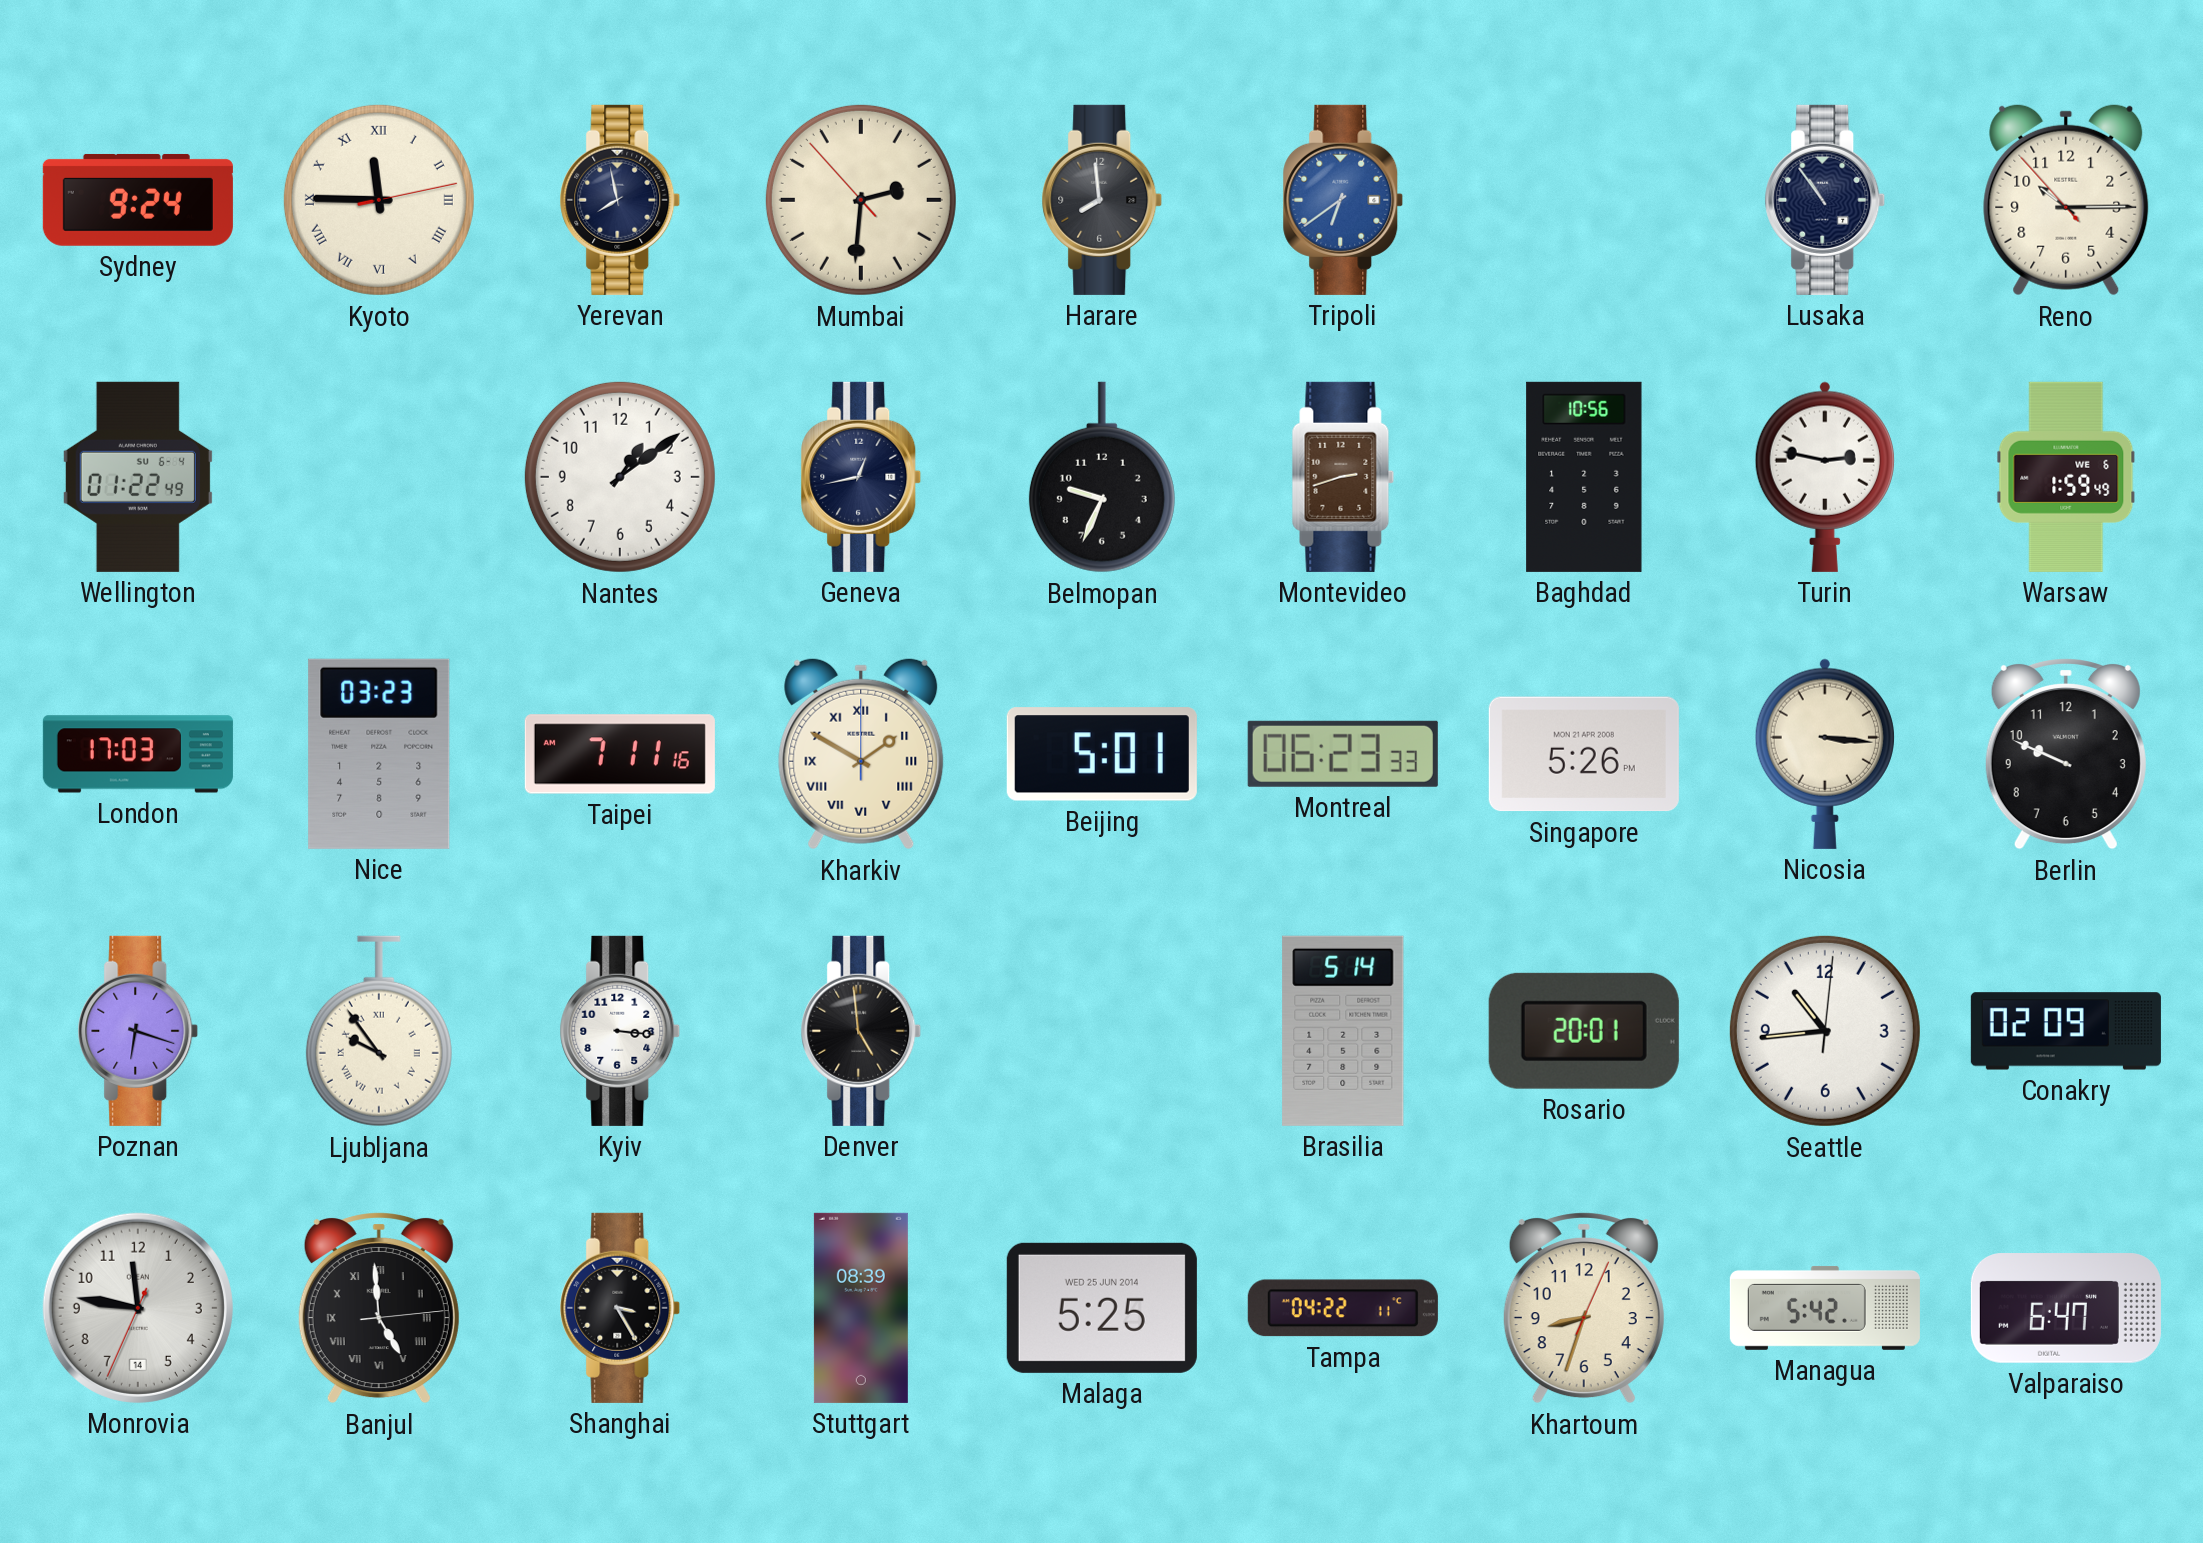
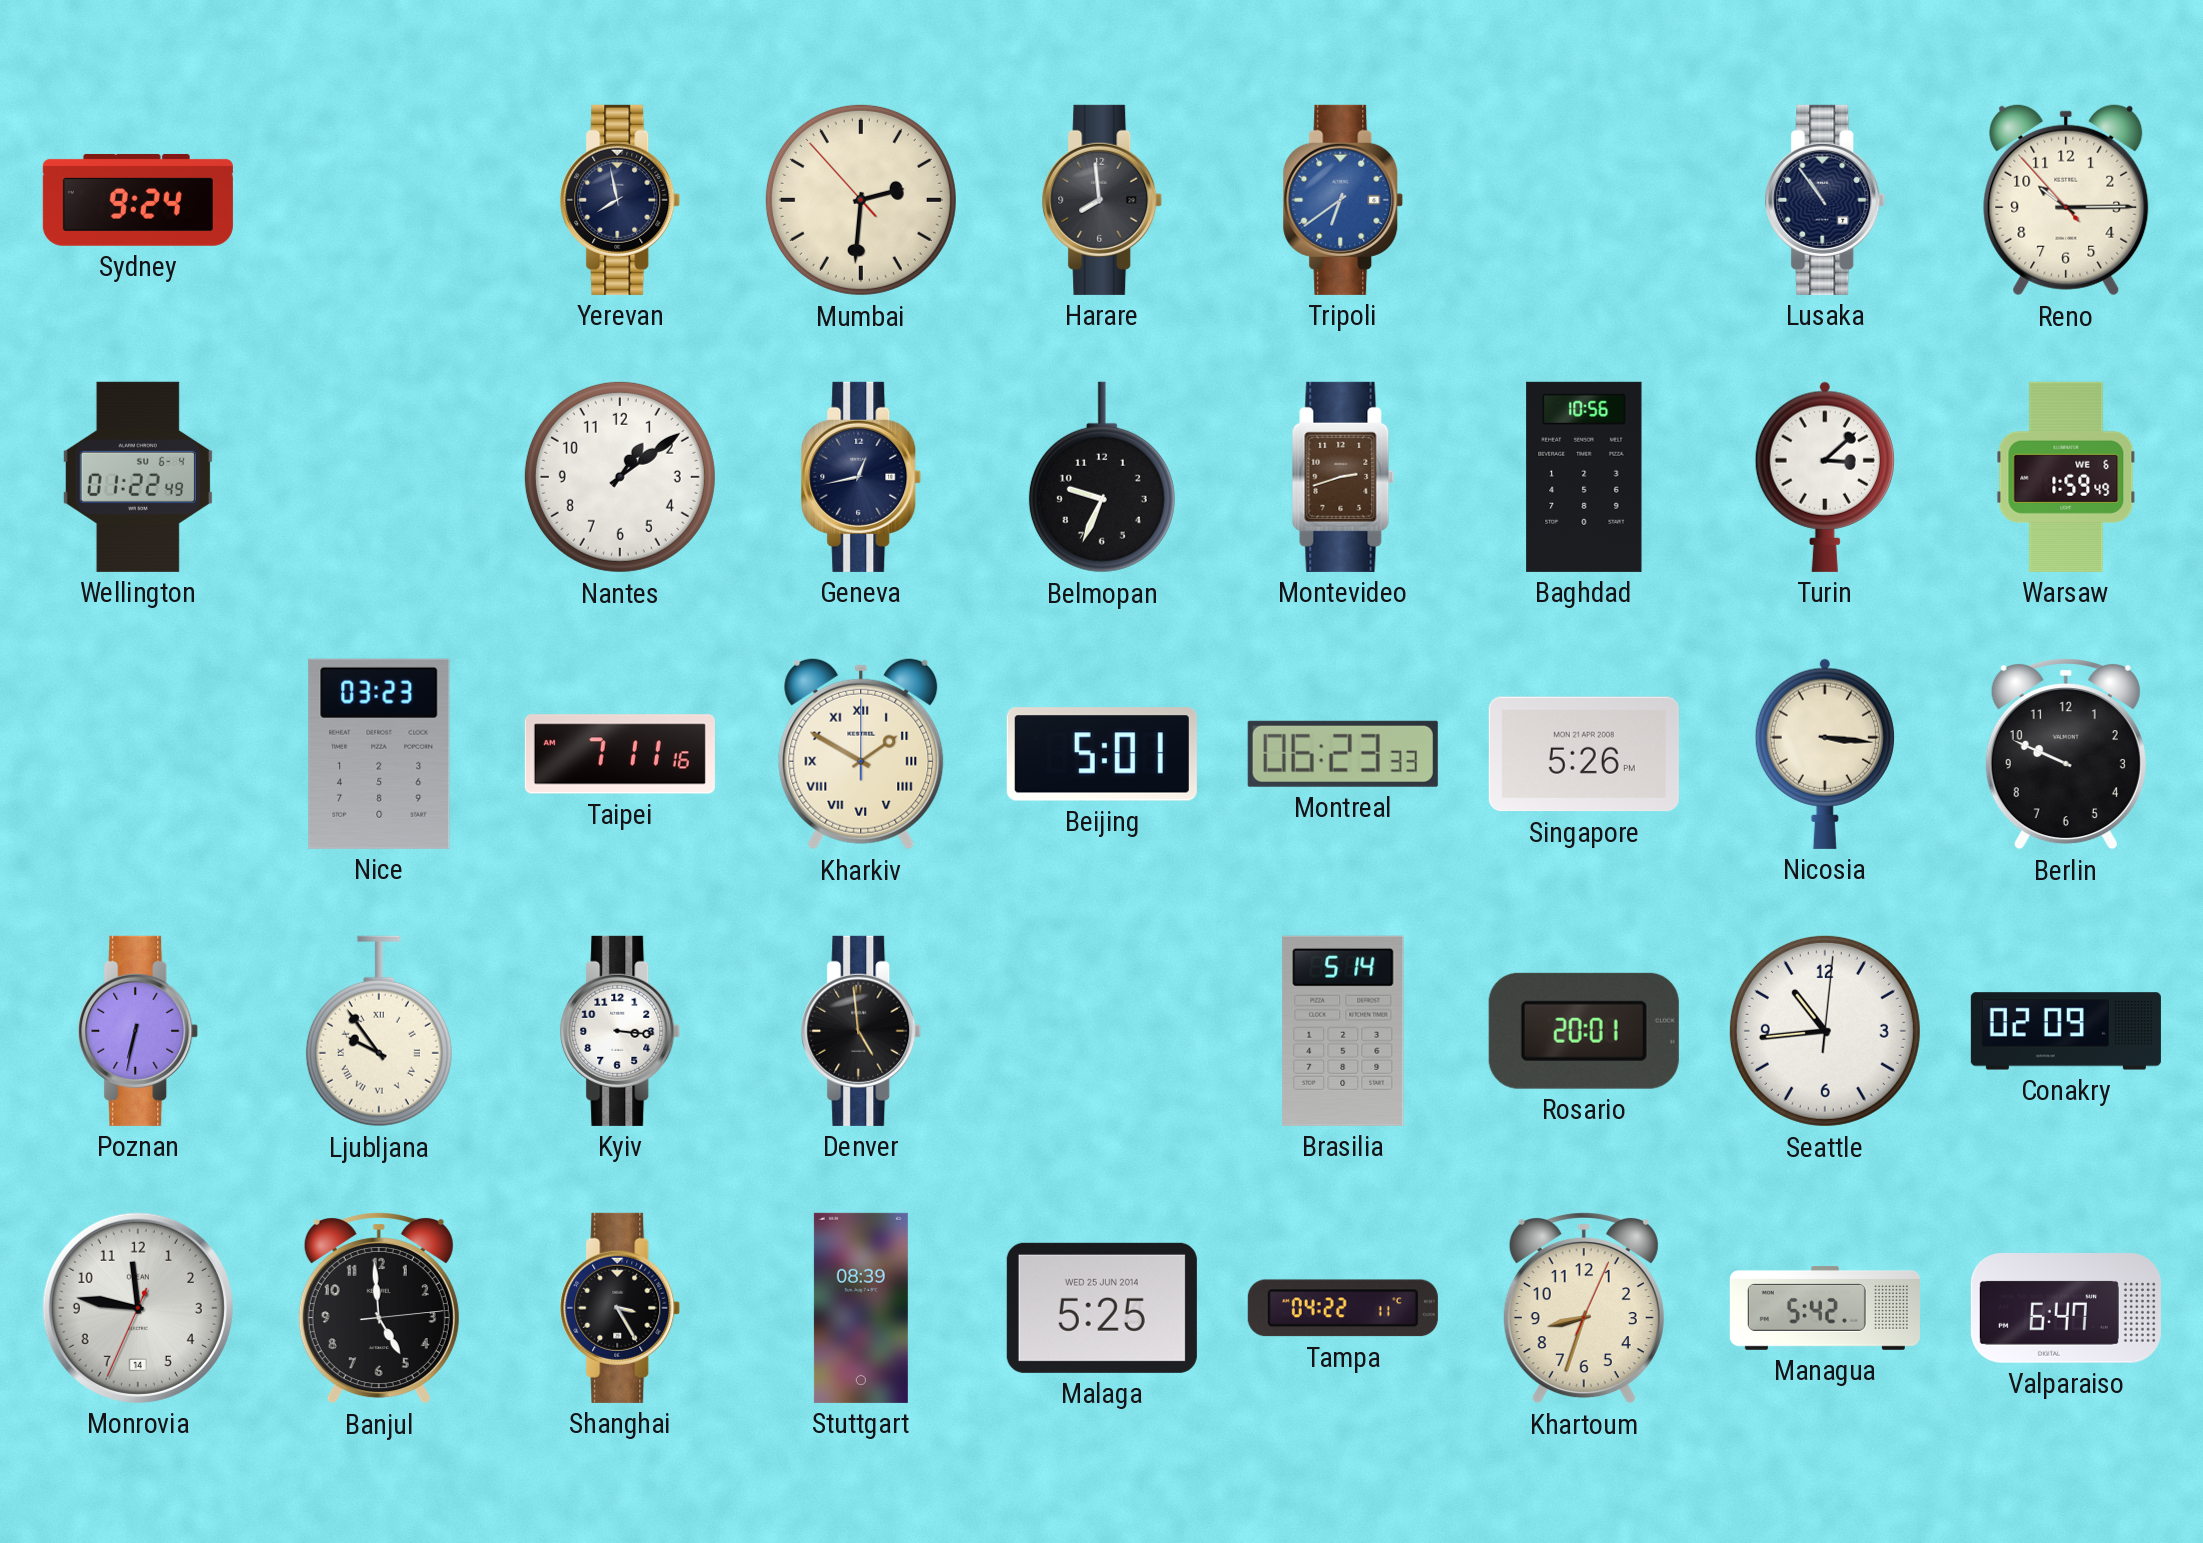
Kyoto: 11:45 -> none (379, 200)
Turin: 2:47 -> 3:08 (1825, 477)
London: 17:03 -> none (138, 754)
Poznan: 6:18 -> 6:32 (138, 1031)
Banjul numerals: Roman -> Arabic (379, 1309)
